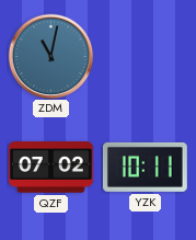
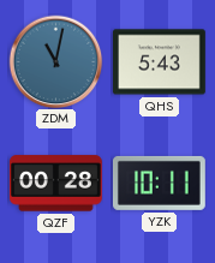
QHS: none -> 5:43 (159, 62)
QZF: 07:02 -> 00:28 (55, 184)
